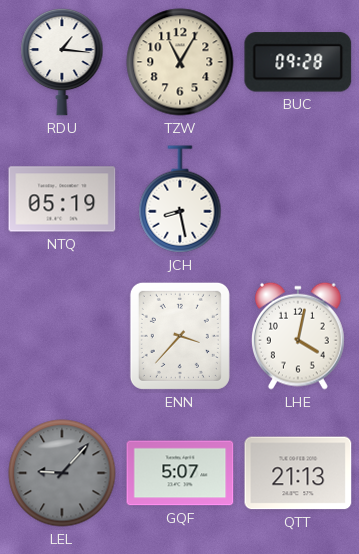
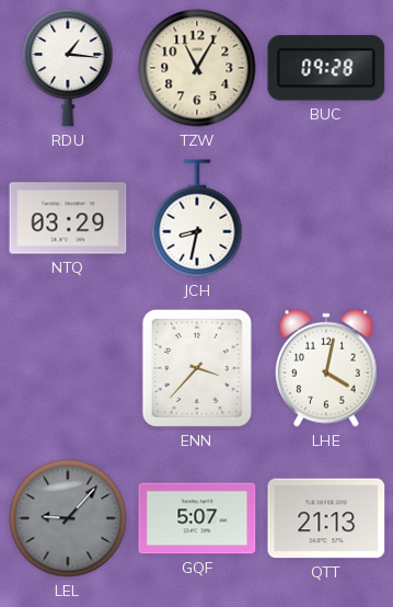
NTQ: 05:19 -> 03:29 (68, 218)
JCH: 8:28 -> 8:32 (197, 218)
